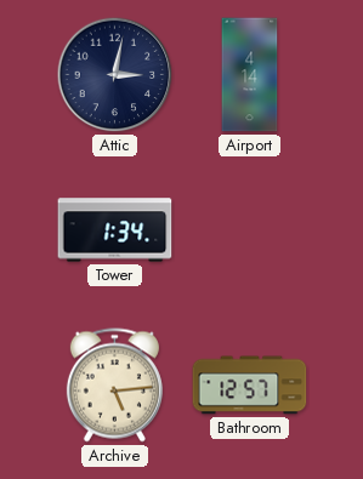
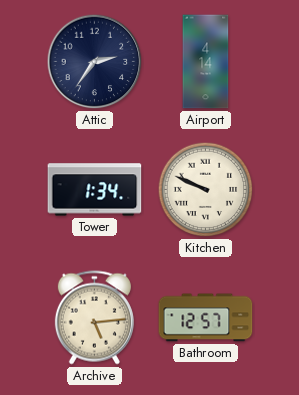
Attic: 3:02 -> 2:36 (95, 62)
Kitchen: none -> 9:49 (206, 190)
